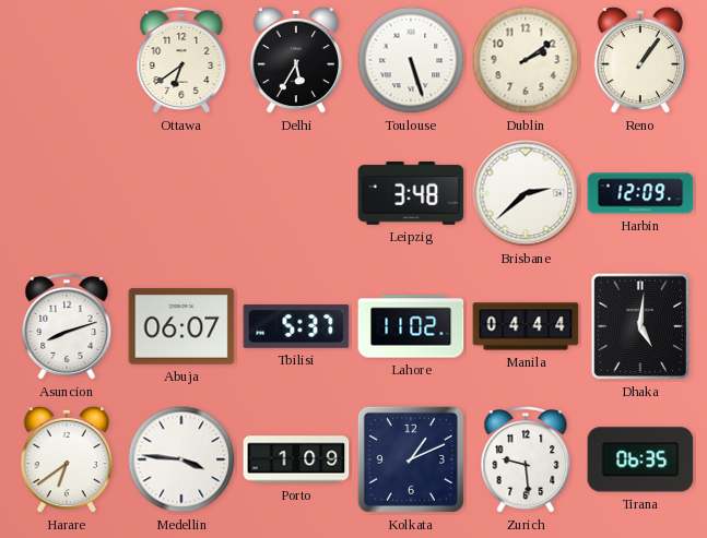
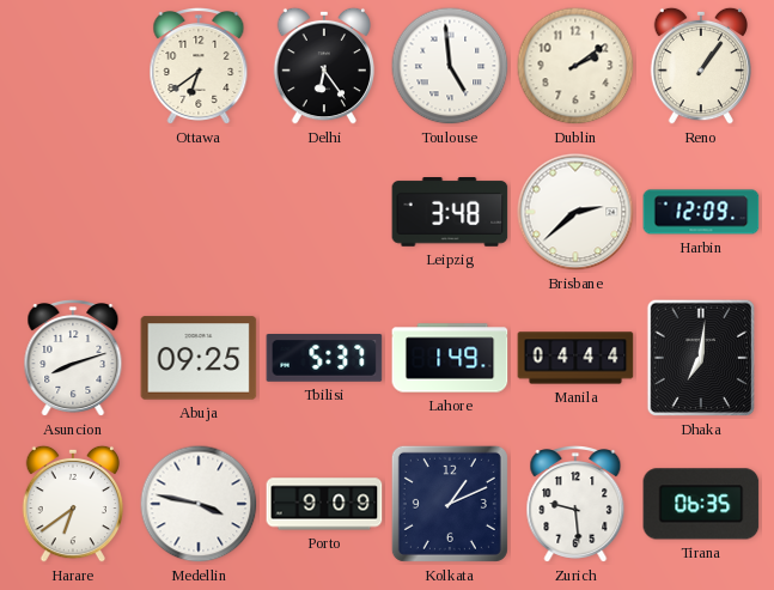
Delhi: 5:35 -> 6:24 (324, 66)
Toulouse: 5:27 -> 4:59 (450, 66)
Abuja: 06:07 -> 09:25 (199, 358)
Lahore: 11:02 -> 1:49 (450, 358)
Dhaka: 5:01 -> 7:01 (700, 358)
Medellin: 3:46 -> 3:47 (199, 504)
Porto: 1:09 -> 9:09 (324, 504)
